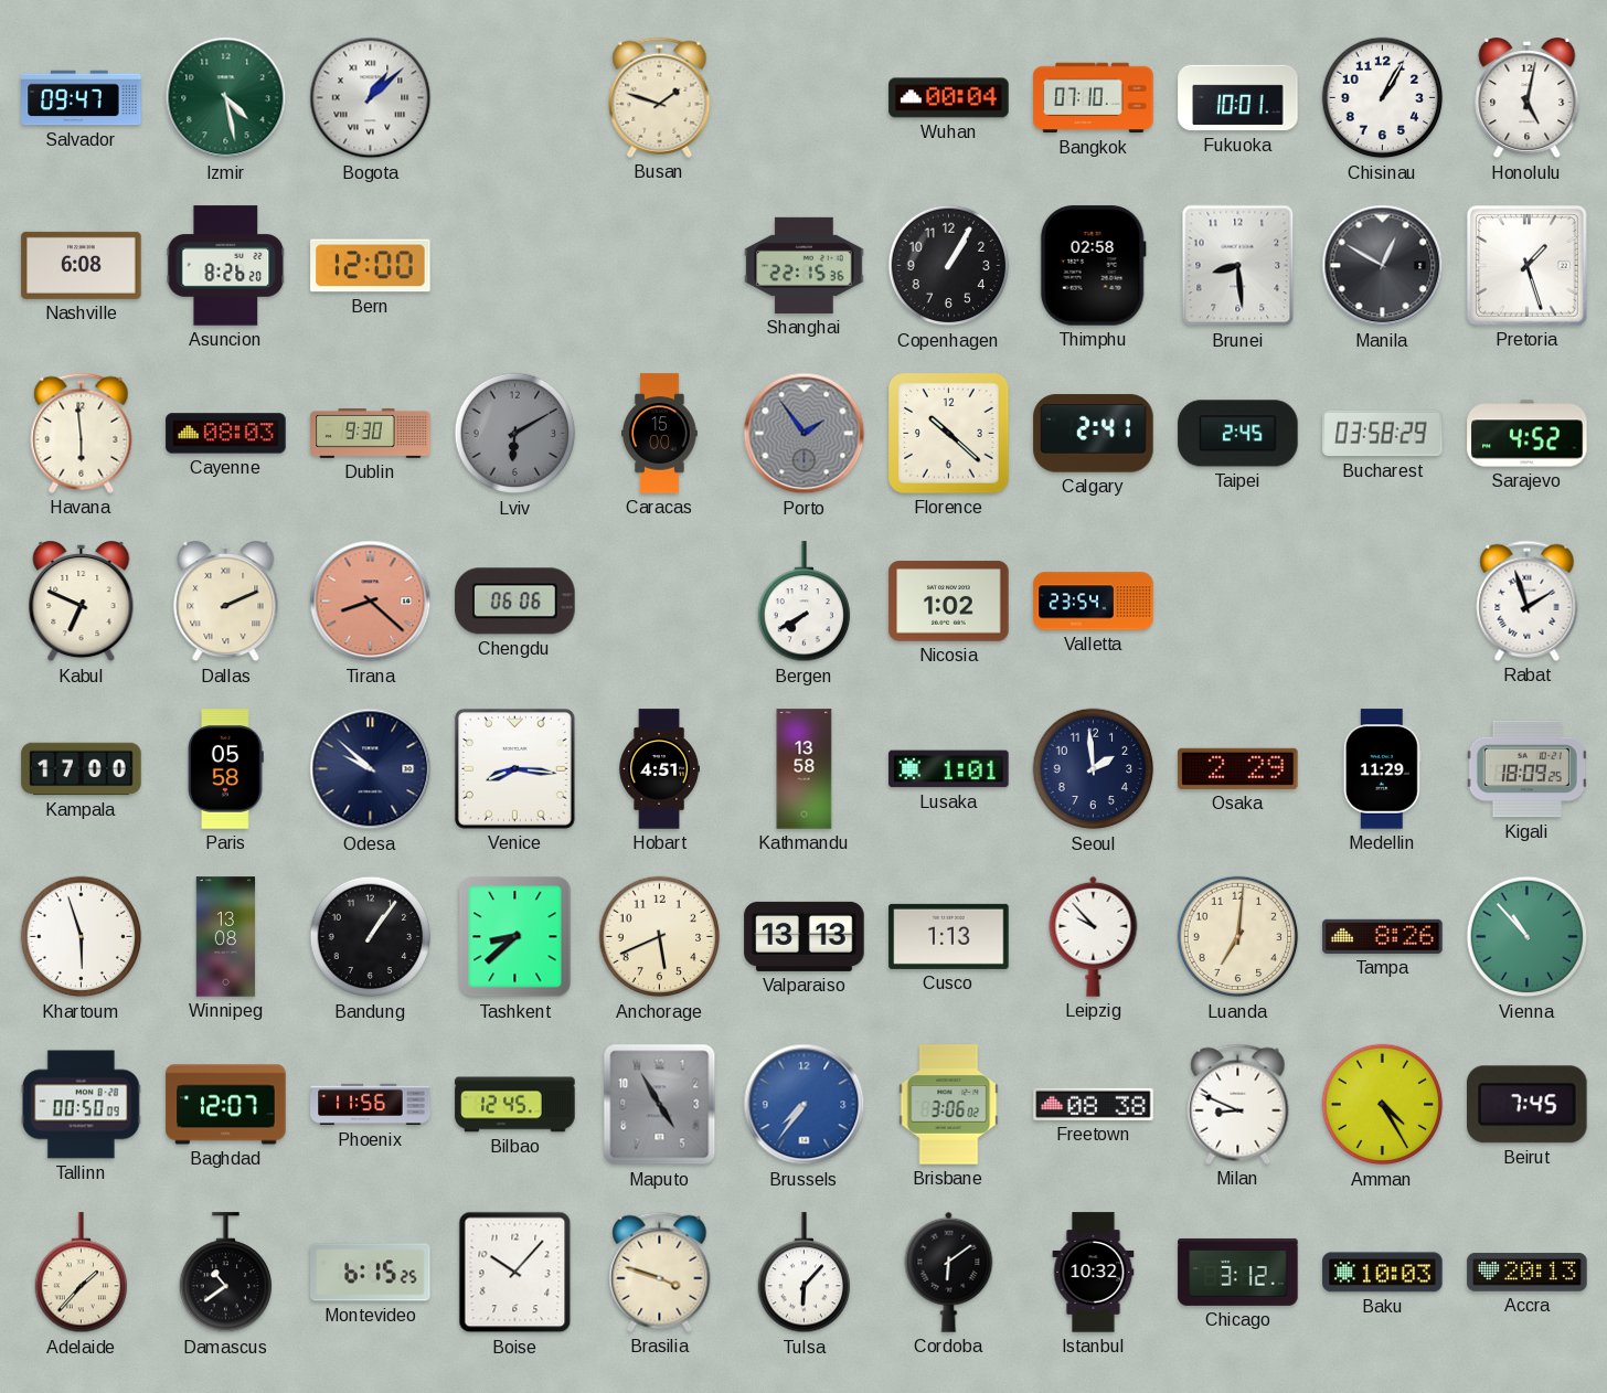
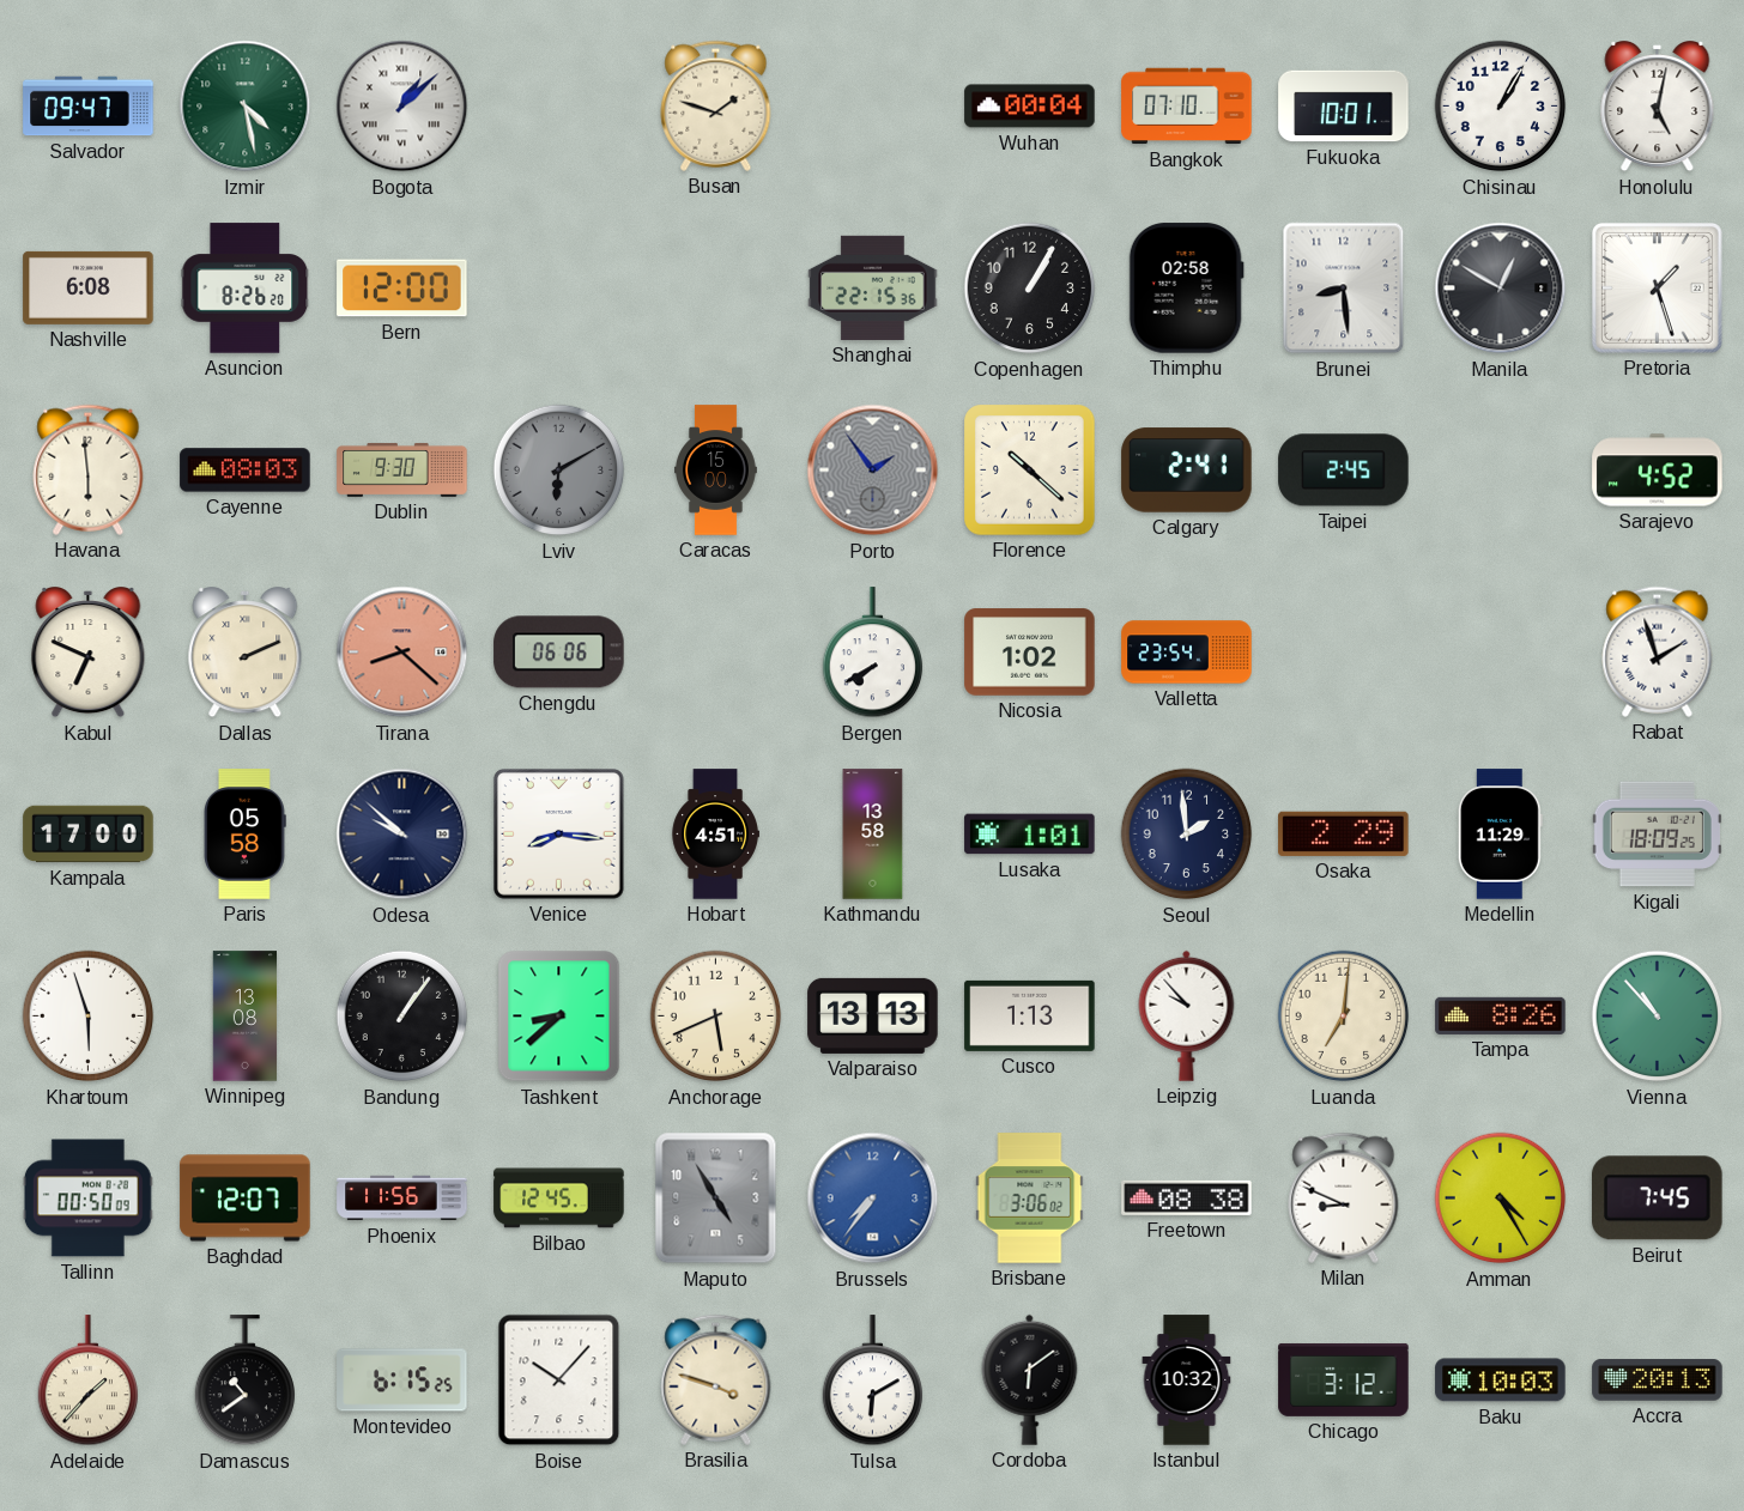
Bucharest: 03:58 -> none (1383, 434)
Tulsa: 6:07 -> 6:10 (873, 1380)
